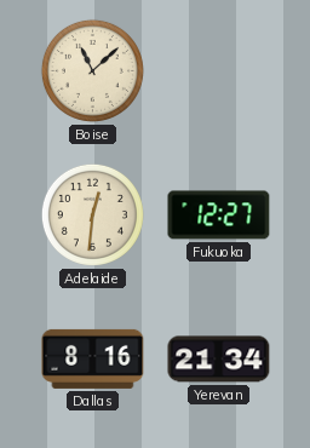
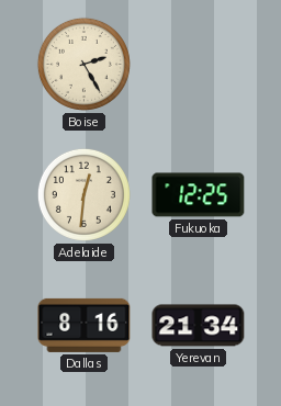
Boise: 11:08 -> 2:25 (83, 64)
Fukuoka: 12:27 -> 12:25 (199, 195)
